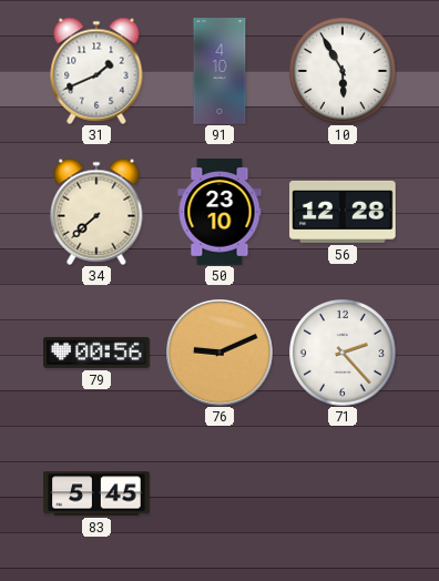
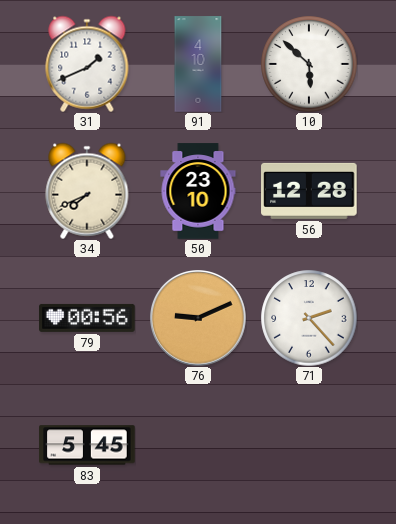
10: 5:55 -> 5:52 (309, 64)
34: 7:38 -> 7:41 (87, 191)
